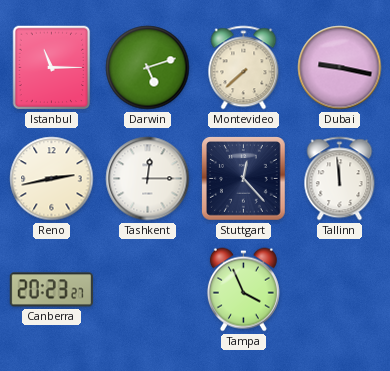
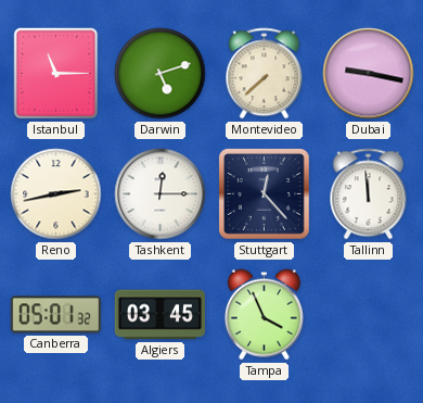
Canberra: 20:23 -> 05:01 (55, 315)
Algiers: none -> 03:45 (159, 315)
